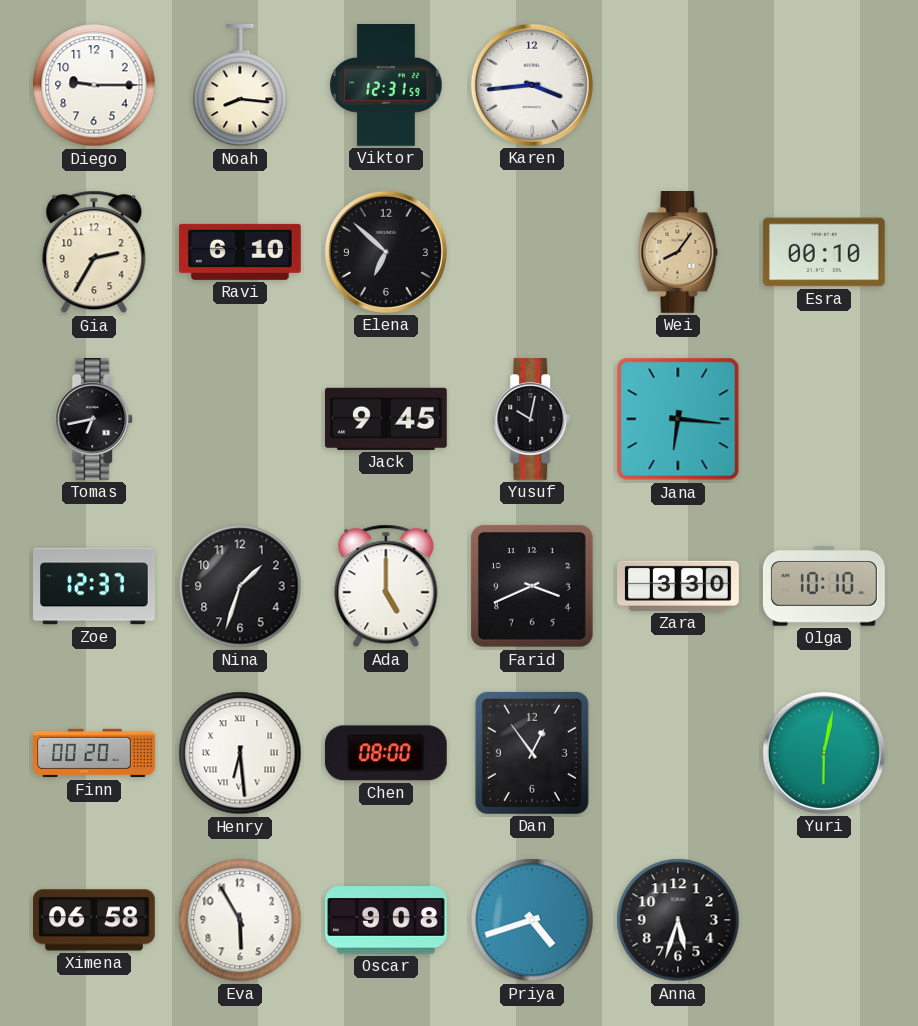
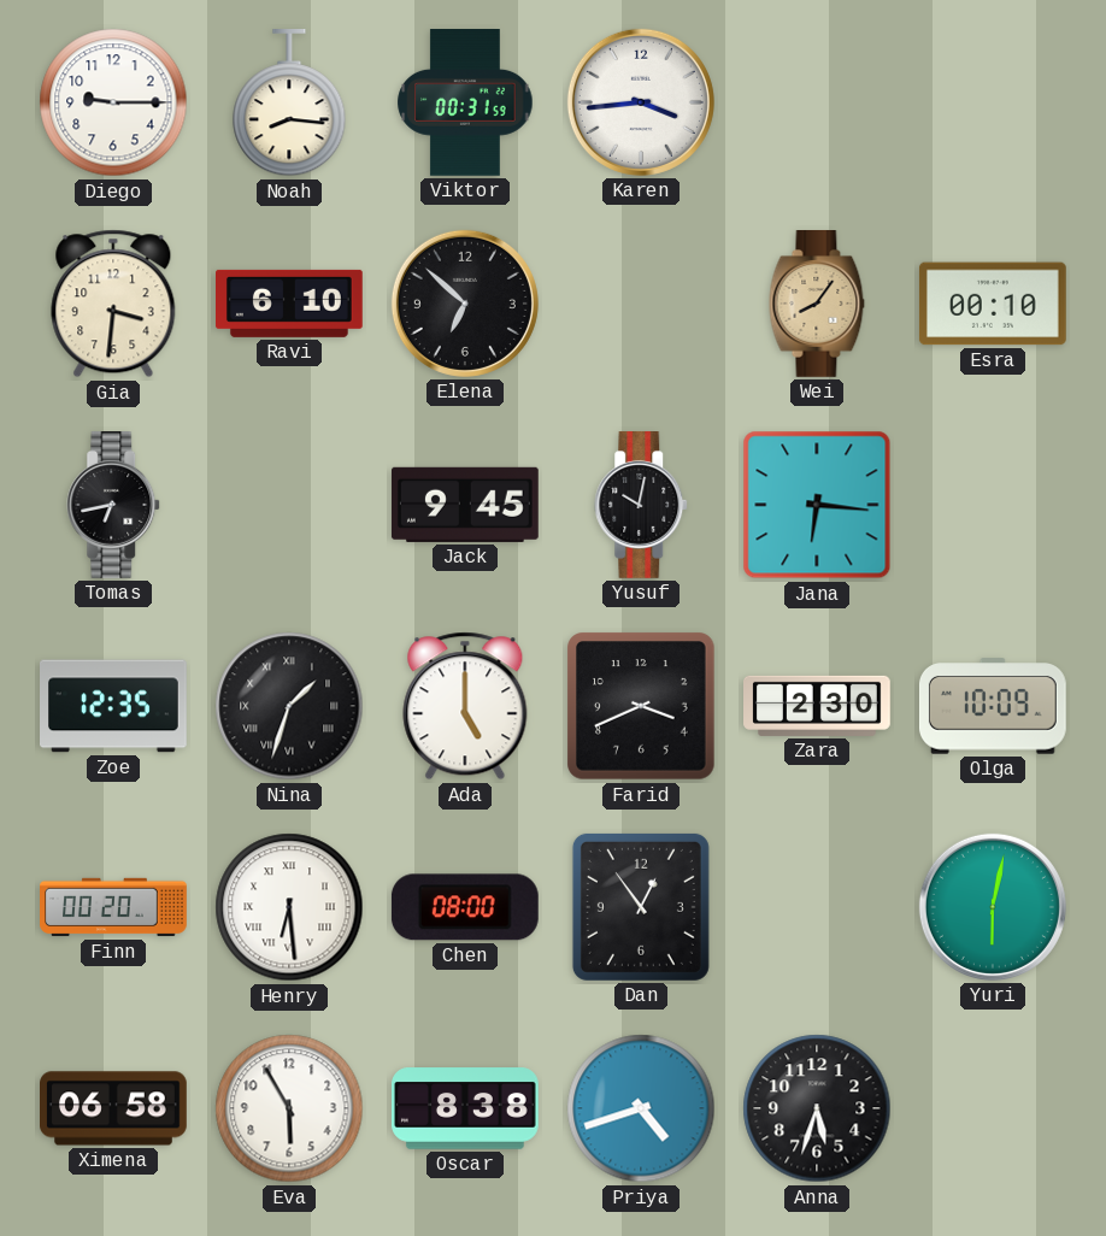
Viktor: 12:31 -> 00:31 (465, 104)
Gia: 2:35 -> 3:31 (113, 304)
Zoe: 12:37 -> 12:35 (114, 706)
Nina numerals: Arabic -> Roman (289, 706)
Zara: 3:30 -> 2:30 (818, 706)
Olga: 10:10 -> 10:09 (993, 706)
Oscar: 9:08 -> 8:38 (466, 1108)
